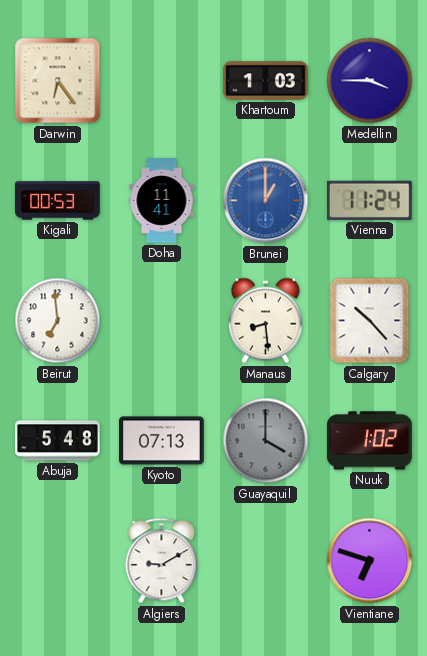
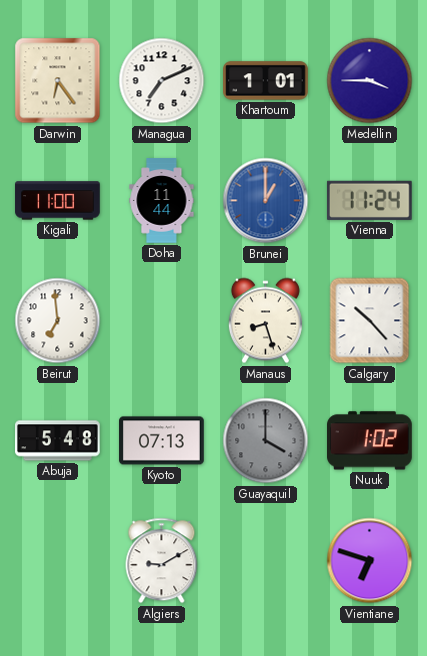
Managua: none -> 7:11 (162, 81)
Khartoum: 1:03 -> 1:01 (266, 81)
Kigali: 00:53 -> 11:00 (58, 201)
Doha: 11:41 -> 11:44 (162, 201)
Manaus: 8:29 -> 8:27 (265, 321)
